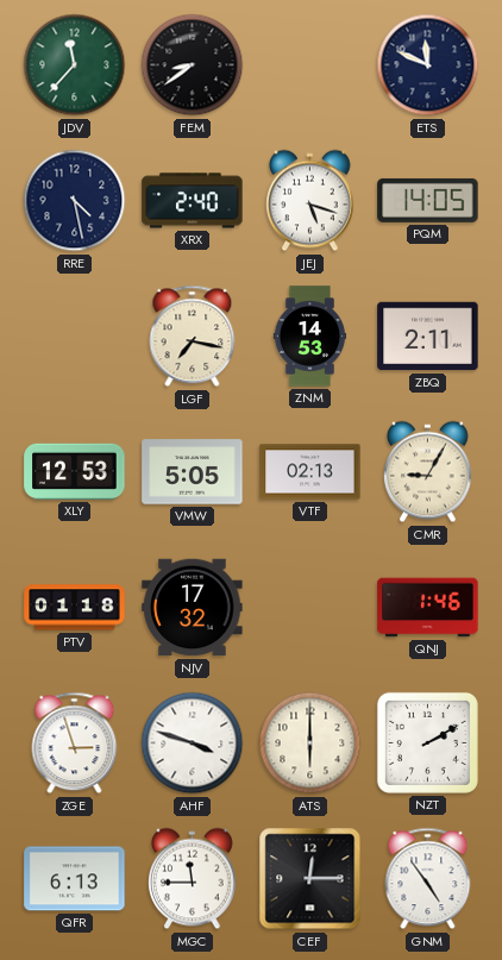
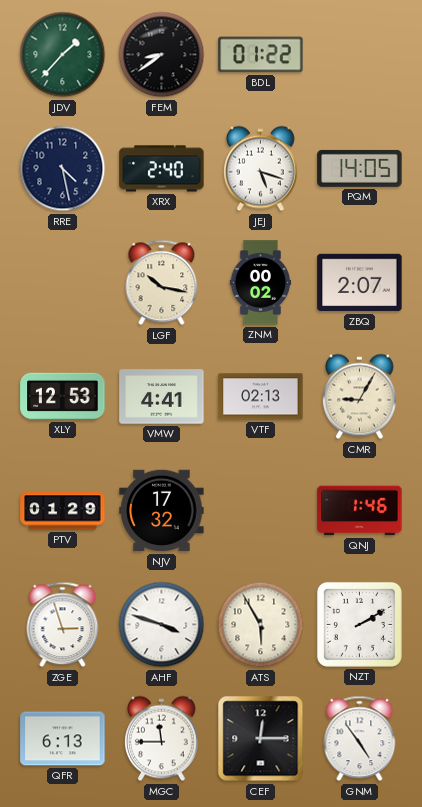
JDV: 11:37 -> 1:37 (63, 55)
BDL: none -> 01:22 (261, 55)
ETS: 11:49 -> none (428, 65)
LGF: 7:17 -> 10:17 (162, 283)
ZNM: 14:53 -> 00:02 (261, 283)
ZBQ: 2:11 -> 2:07 (360, 283)
VMW: 5:05 -> 4:41 (162, 397)
PTV: 01:18 -> 01:29 (63, 511)
ATS: 6:00 -> 5:55 (261, 625)
